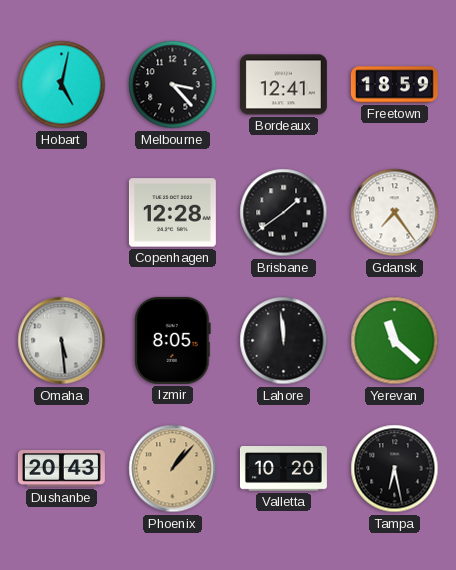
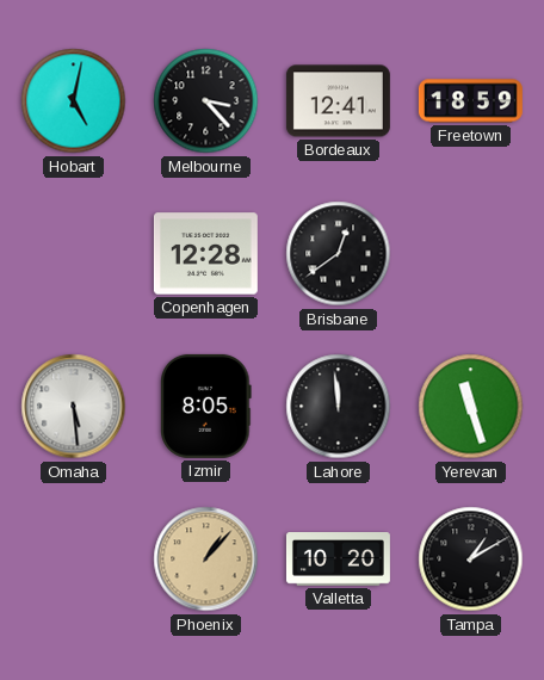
Brisbane: 1:39 -> 12:39 (339, 254)
Gdansk: 7:24 -> none (395, 213)
Yerevan: 11:22 -> 11:27 (471, 407)
Dushanbe: 20:43 -> none (61, 469)
Tampa: 6:28 -> 1:10 (471, 560)
